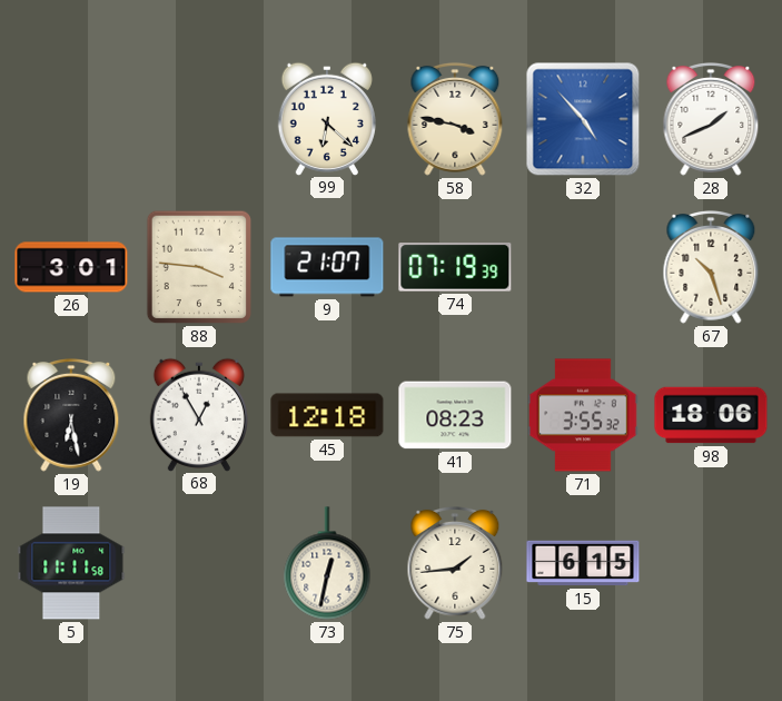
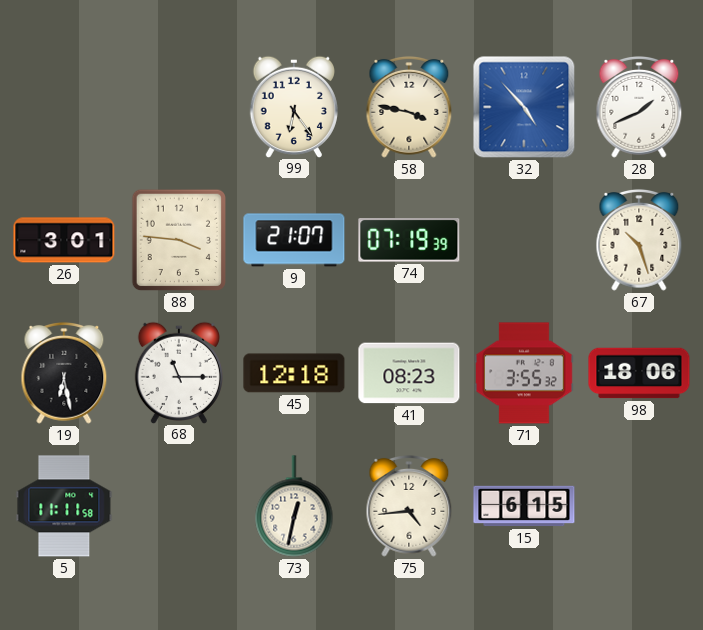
99: 6:22 -> 6:24 (294, 106)
68: 12:55 -> 11:15 (179, 372)
75: 1:44 -> 4:44 (409, 506)
